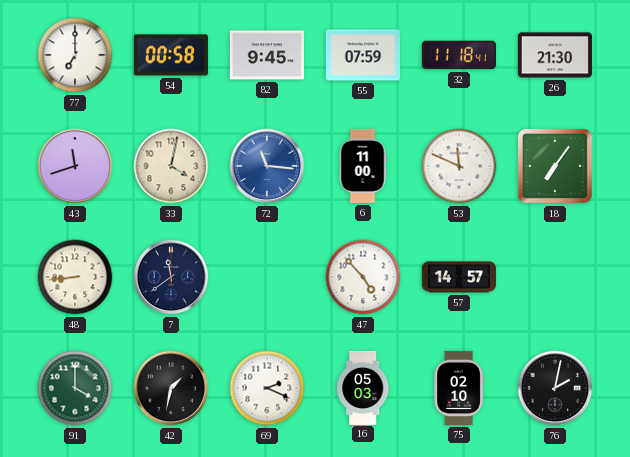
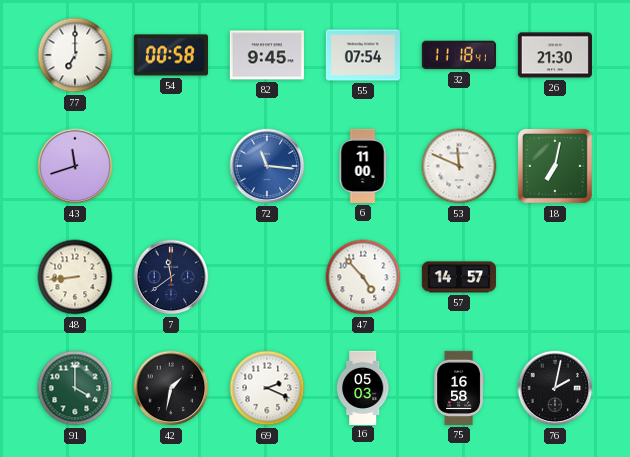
55: 07:59 -> 07:54 (363, 55)
33: 4:02 -> none (171, 166)
18: 7:06 -> 7:02 (555, 166)
75: 02:10 -> 16:58 (459, 388)
